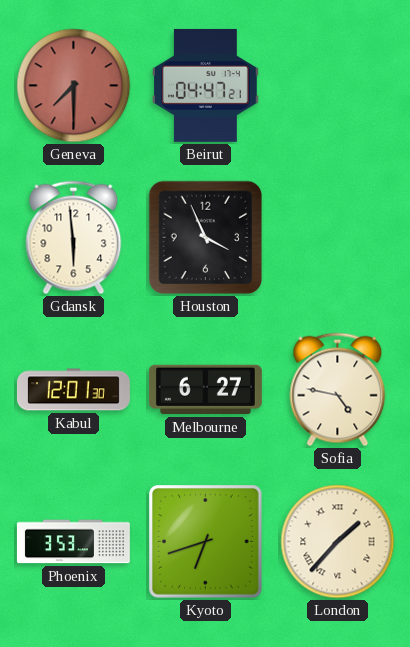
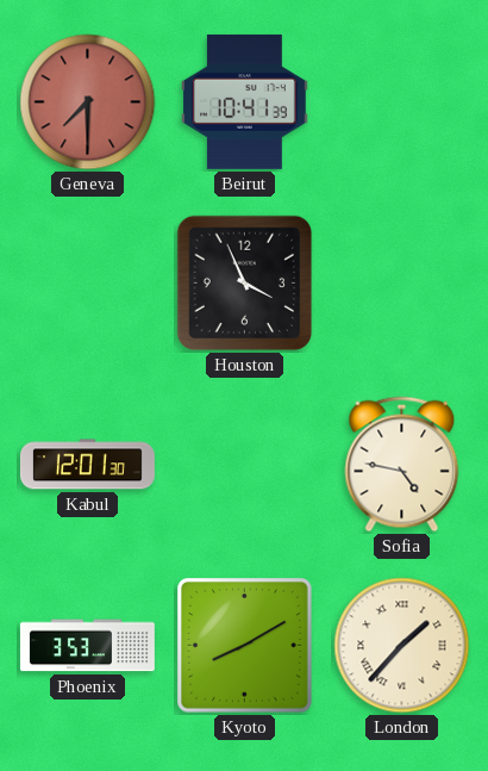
Beirut: 04:47 -> 10:41 (245, 101)
Gdansk: 5:59 -> none (74, 238)
Melbourne: 6:27 -> none (205, 390)
Kyoto: 6:42 -> 8:10 (245, 646)
